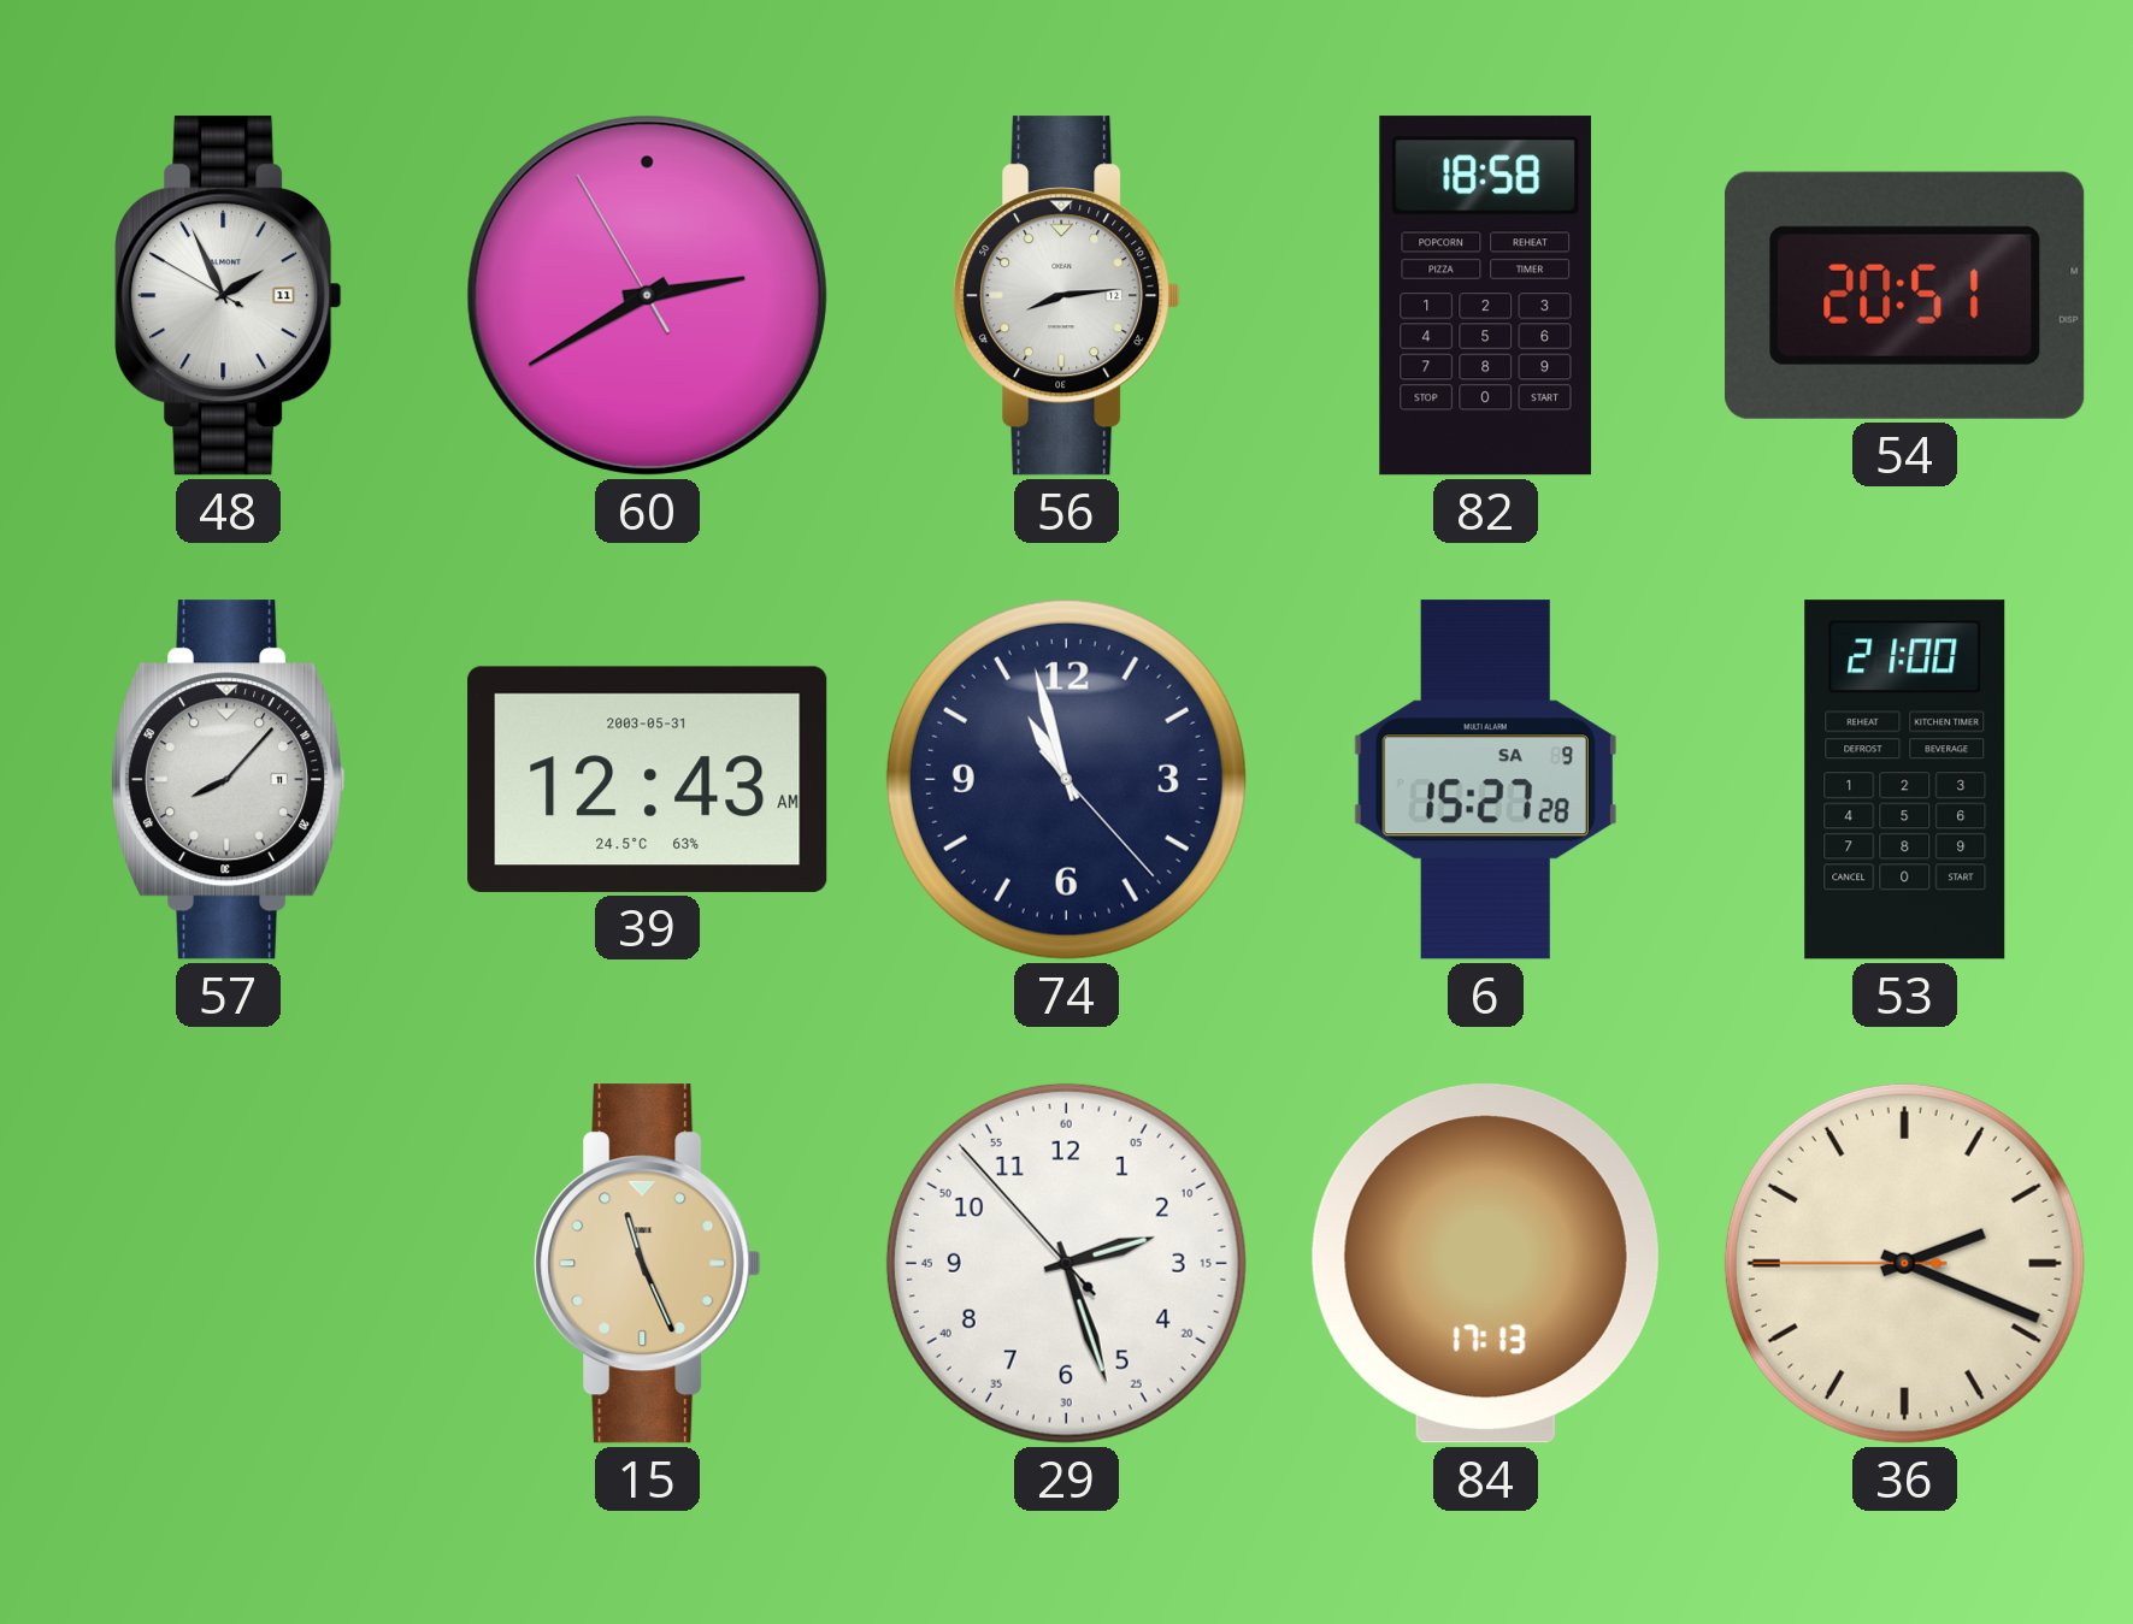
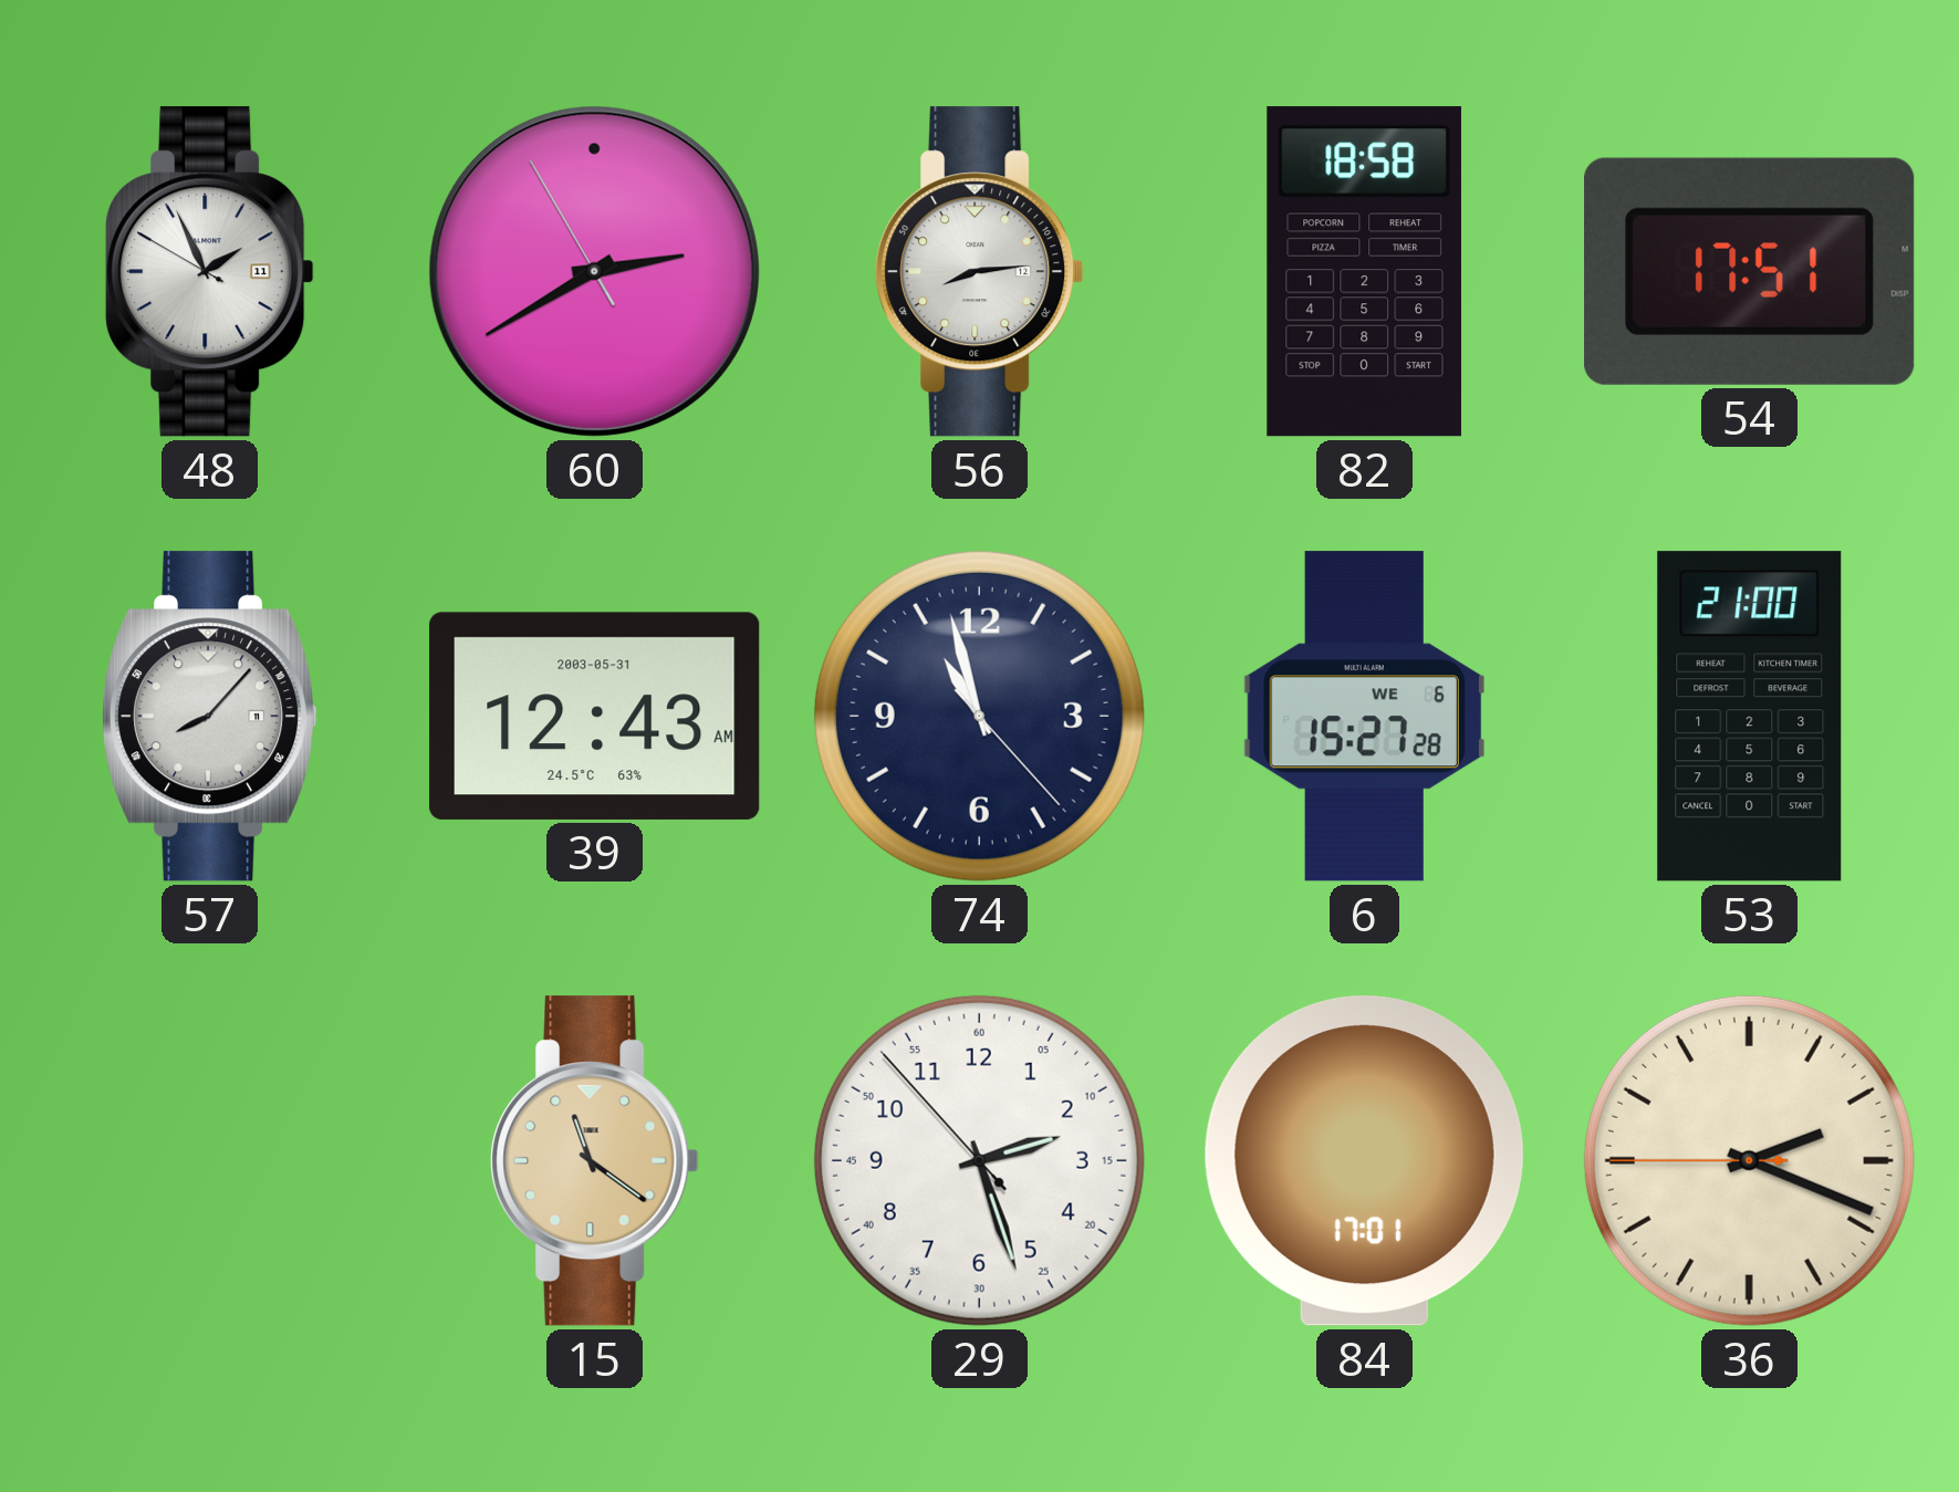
54: 20:51 -> 17:51 (1750, 271)
6 date: SA 9 -> WE 6 (1364, 717)
15: 11:26 -> 11:21 (595, 1161)
84: 17:13 -> 17:01 (1364, 1161)
